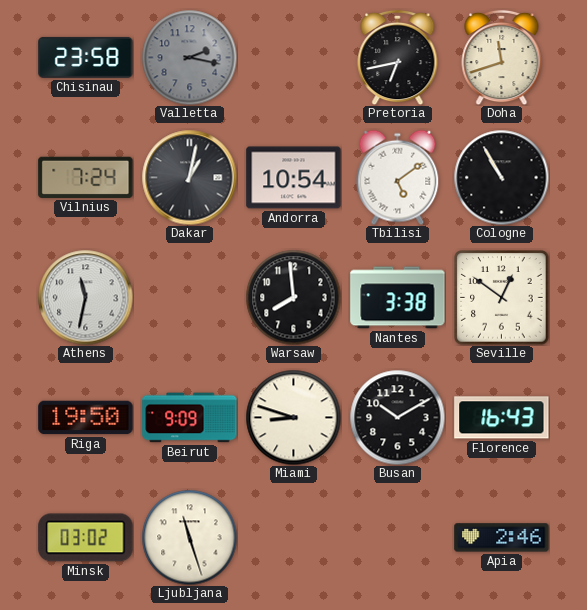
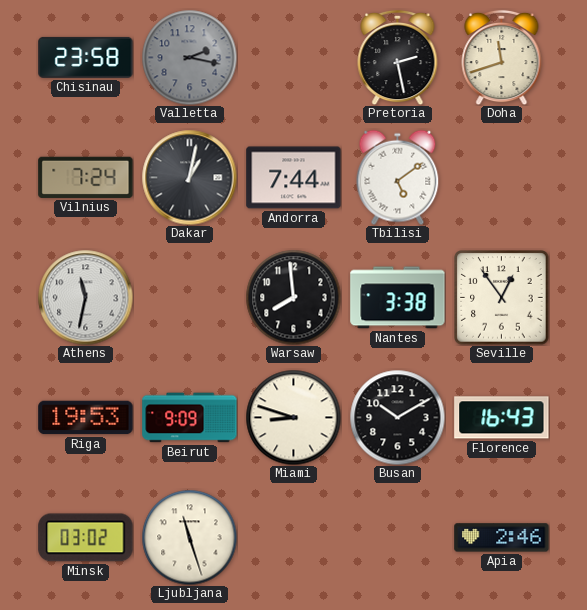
Pretoria: 6:43 -> 2:28 (398, 57)
Andorra: 10:54 -> 7:44 (294, 178)
Cologne: 10:55 -> none (501, 177)
Seville: 12:51 -> 12:54 (502, 298)
Riga: 19:50 -> 19:53 (86, 418)
